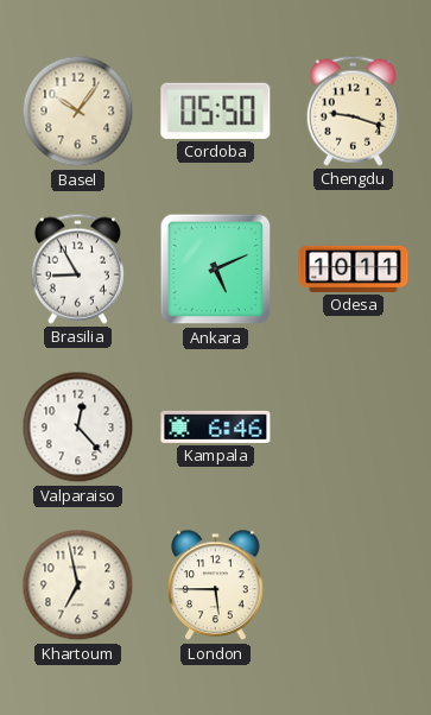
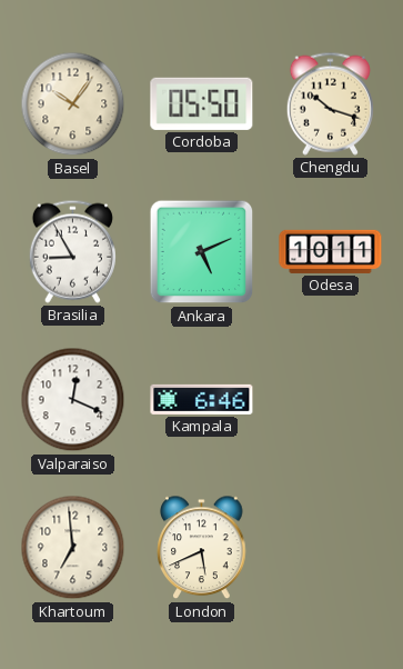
Chengdu: 9:18 -> 10:18 (330, 103)
Valparaiso: 12:23 -> 12:19 (73, 400)
Khartoum: 6:58 -> 6:59 (73, 548)
London: 5:45 -> 5:41 (202, 548)
